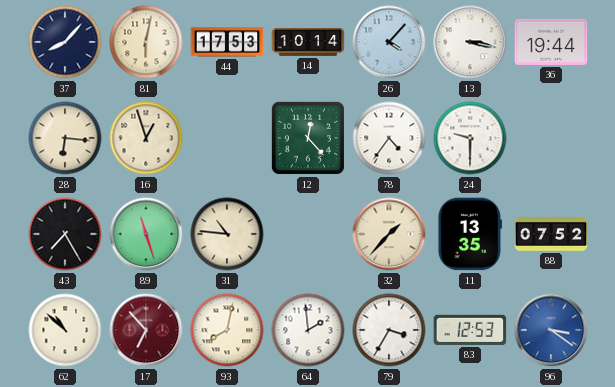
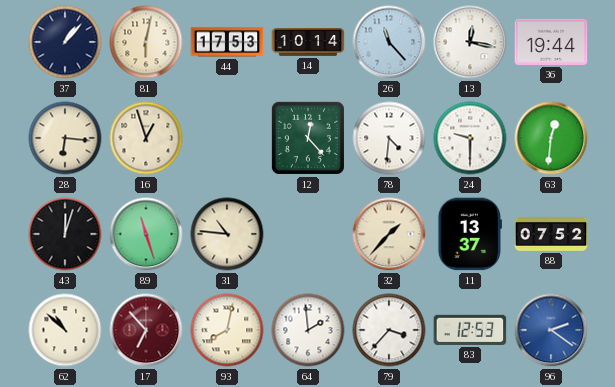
37: 8:07 -> 1:07 (65, 42)
26: 4:07 -> 11:23 (389, 42)
13: 3:17 -> 12:17 (470, 42)
78: 4:36 -> 4:31 (389, 138)
63: none -> 12:31 (551, 138)
43: 7:25 -> 12:03 (65, 234)
11: 13:35 -> 13:37 (470, 234)
79: 3:35 -> 3:37 (389, 330)
96: 3:21 -> 2:21 (551, 330)
